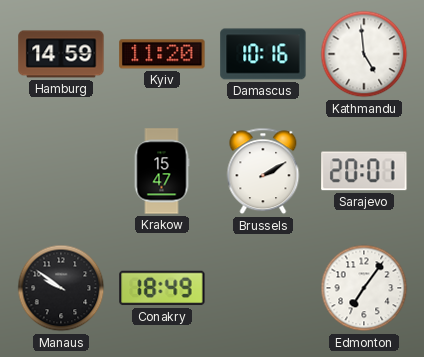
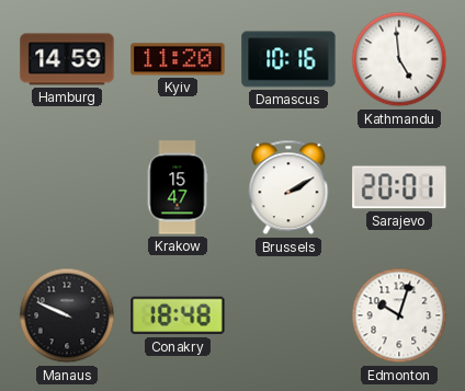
Manaus: 9:51 -> 9:49 (67, 315)
Conakry: 18:49 -> 18:48 (178, 315)
Edmonton: 7:06 -> 10:03 (399, 315)
